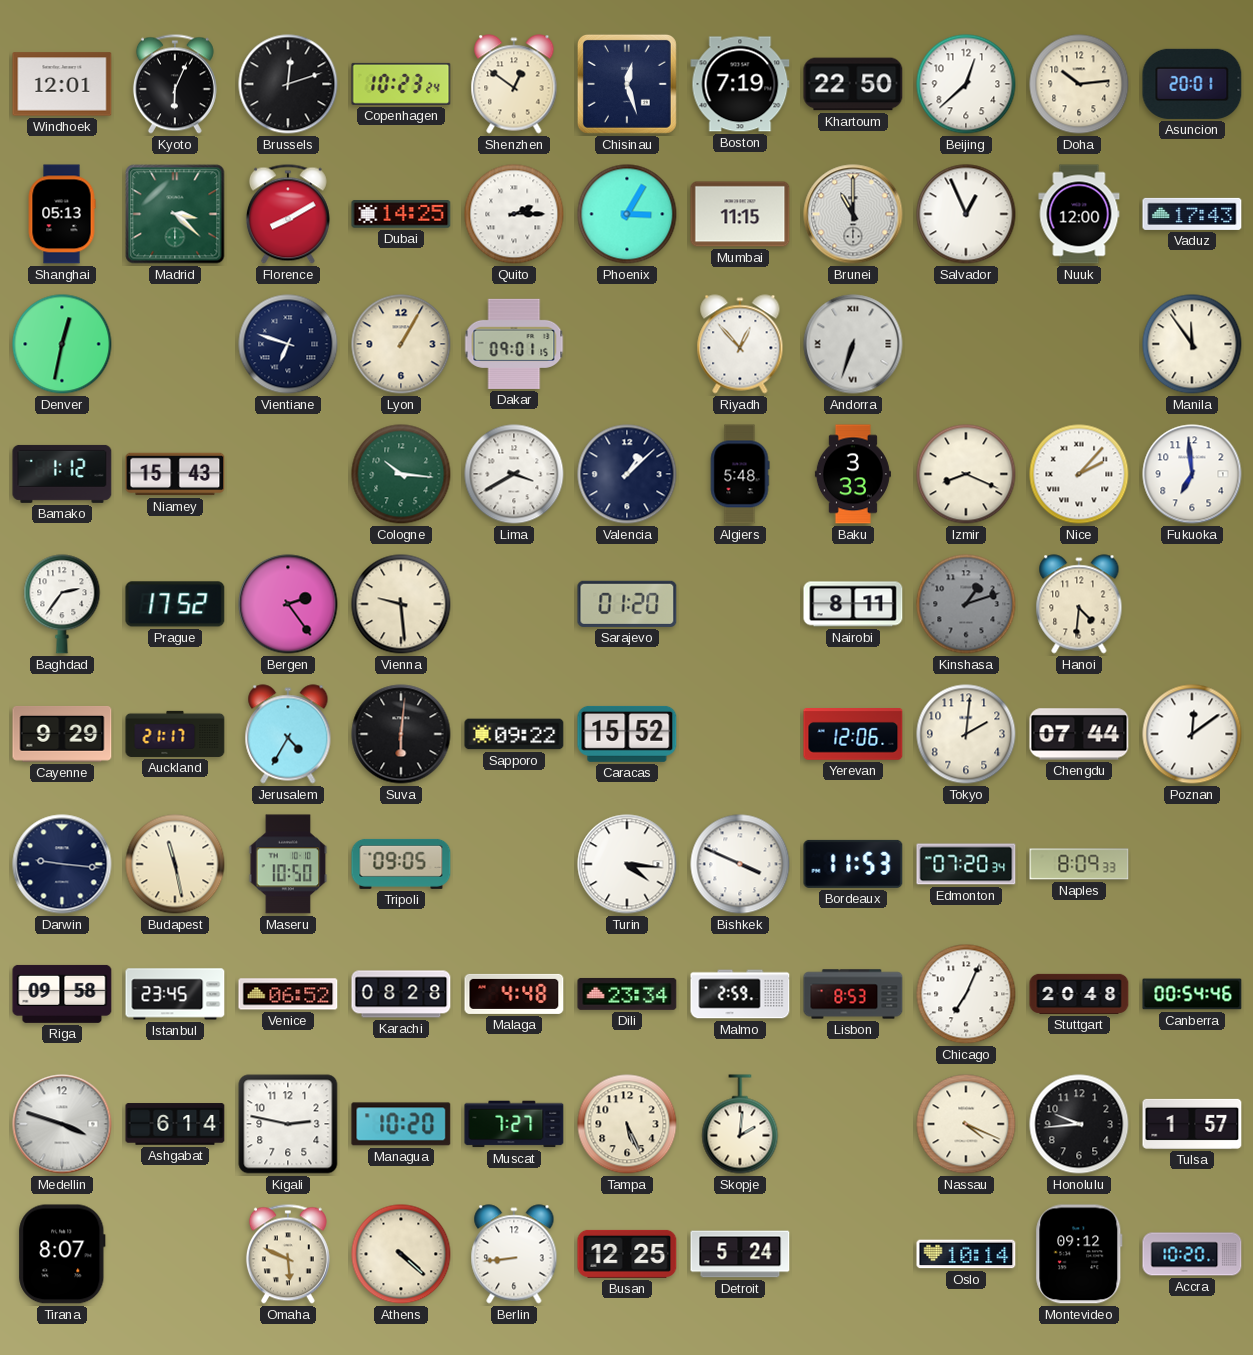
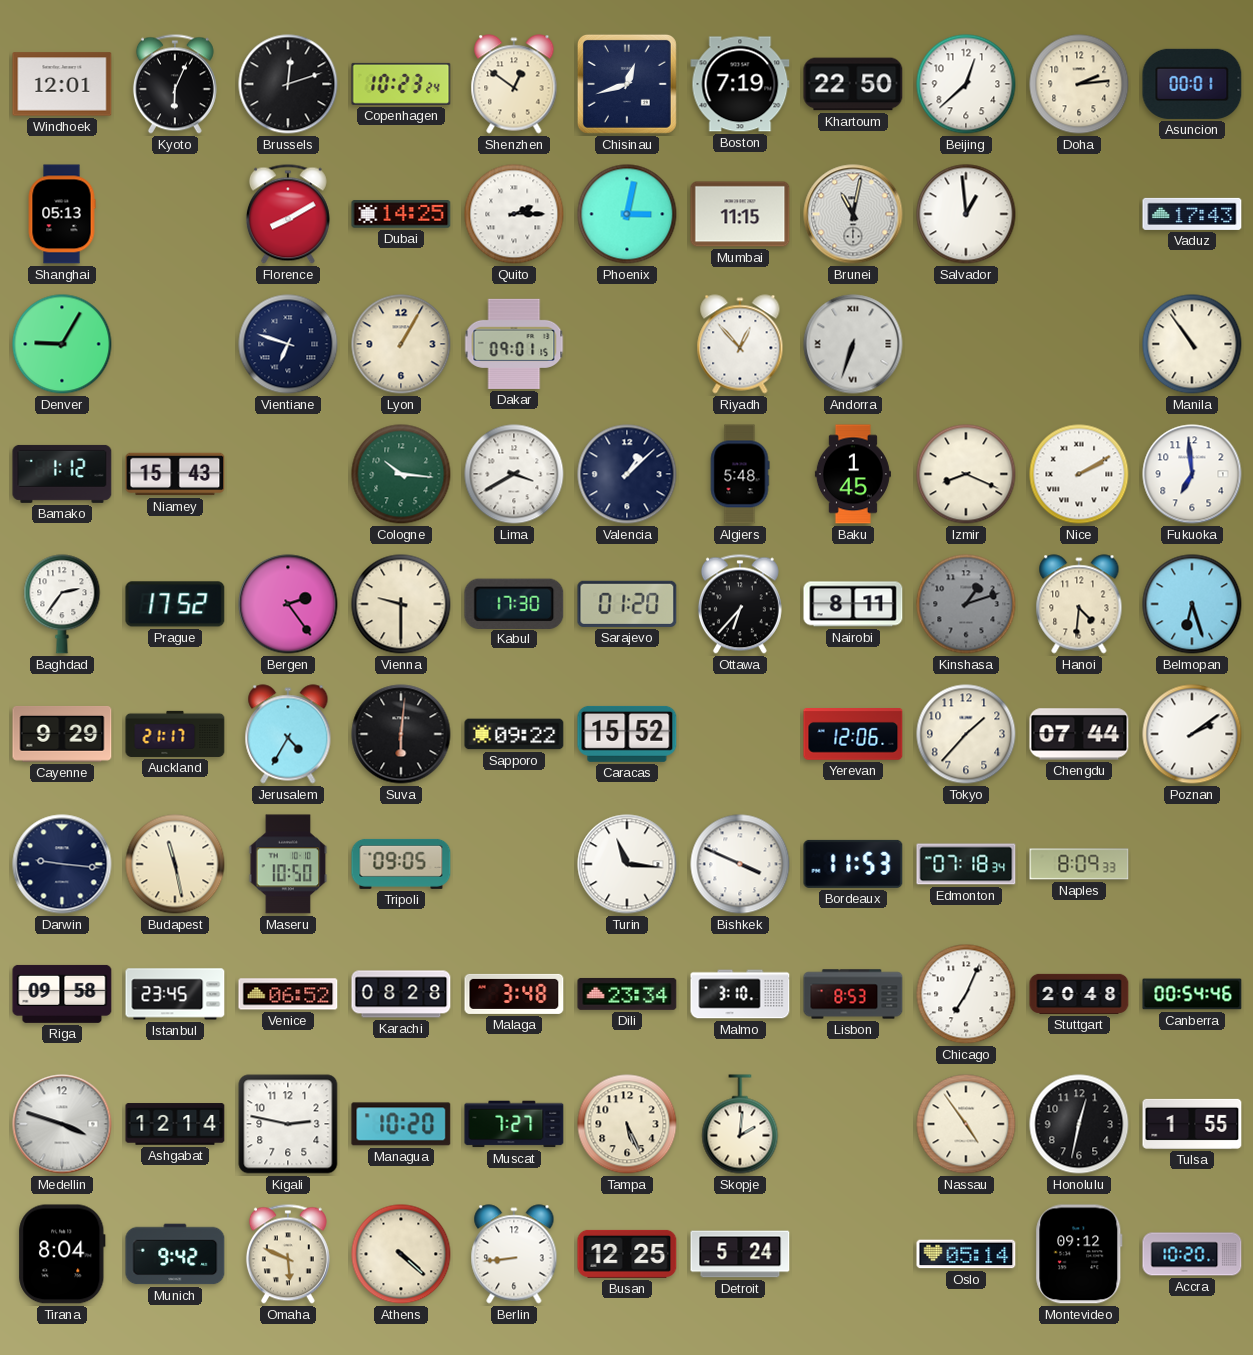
Chisinau: 12:27 -> 12:42 (627, 84)
Doha: 10:14 -> 2:14 (1079, 84)
Asuncion: 20:01 -> 00:01 (1192, 84)
Madrid: 3:22 -> none (175, 214)
Phoenix: 3:05 -> 3:02 (627, 214)
Brunei: 11:00 -> 11:02 (853, 214)
Salvador: 12:56 -> 12:59 (966, 214)
Nuuk: 12:00 -> none (1079, 214)
Denver: 12:32 -> 9:05 (62, 344)
Manila: 11:54 -> 10:54 (1192, 344)
Baku: 3:33 -> 1:45 (853, 474)
Nice: 2:07 -> 2:10 (1079, 474)
Vienna: 9:29 -> 9:30 (401, 604)
Kabul: none -> 17:30 (514, 603)
Ottawa: none -> 6:37 (740, 604)
Belmopan: none -> 6:27 (1192, 604)
Tokyo: 2:01 -> 1:37 (966, 734)
Poznan: 12:09 -> 2:09 (1192, 734)
Turin: 4:16 -> 11:16 (627, 864)
Edmonton: 07:20 -> 07:18 (966, 864)
Malaga: 4:48 -> 3:48 (514, 994)
Malmo: 2:59 -> 3:10 (740, 994)
Ashgabat: 6:14 -> 12:14 (175, 1124)
Nassau: 4:19 -> 4:54 (966, 1124)
Honolulu: 9:44 -> 12:32 (1079, 1124)
Tulsa: 1:57 -> 1:55 (1192, 1124)
Tirana: 8:07 -> 8:04 (62, 1254)
Munich: none -> 9:42 (175, 1254)
Oslo: 10:14 -> 05:14 (966, 1254)
